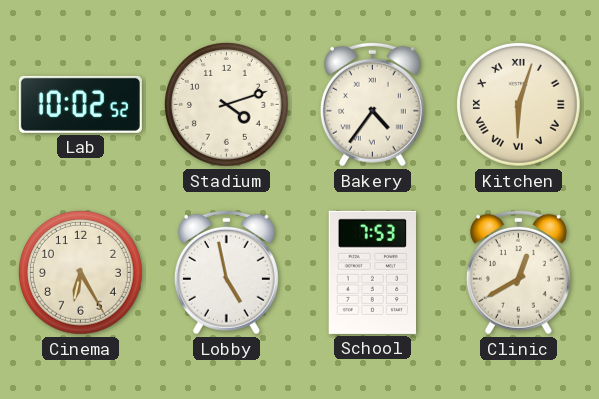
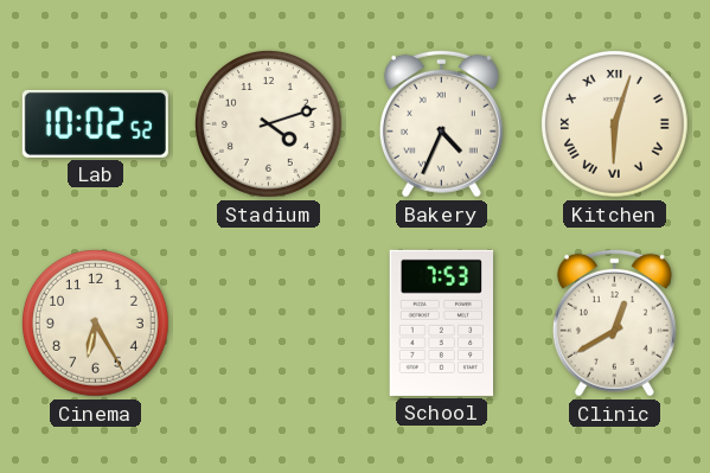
Bakery: 4:36 -> 4:34 (441, 123)
Lobby: 4:58 -> none (226, 272)
